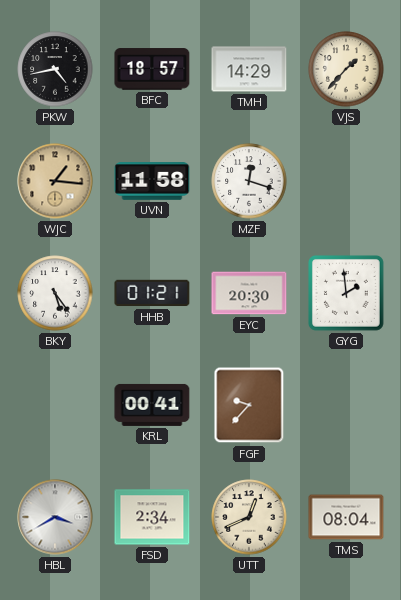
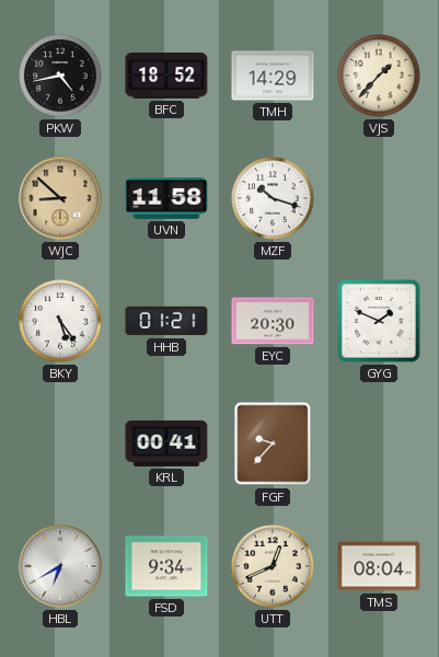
BFC: 18:57 -> 18:52 (166, 76)
WJC: 1:16 -> 8:52 (60, 198)
MZF: 12:18 -> 10:18 (273, 198)
GYG: 1:59 -> 1:49 (379, 321)
HBL: 3:40 -> 6:40 (60, 566)
FSD: 2:34 -> 9:34 (166, 566)
